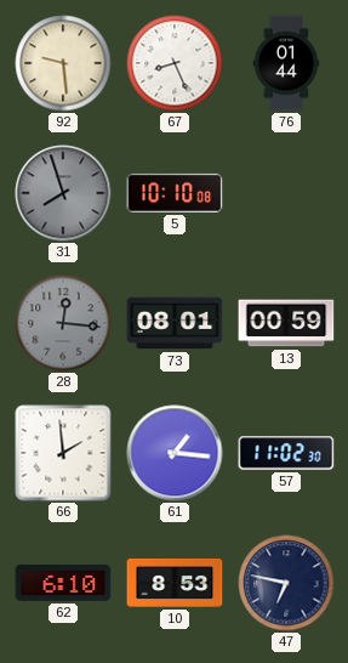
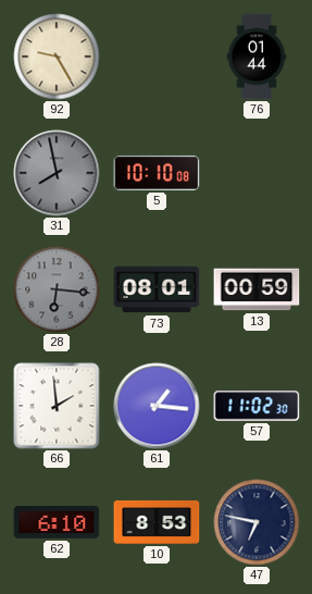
92: 9:29 -> 9:25 (57, 57)
67: 8:26 -> none (175, 63)
31: 7:57 -> 7:58 (57, 173)
28: 12:16 -> 6:16 (57, 289)
